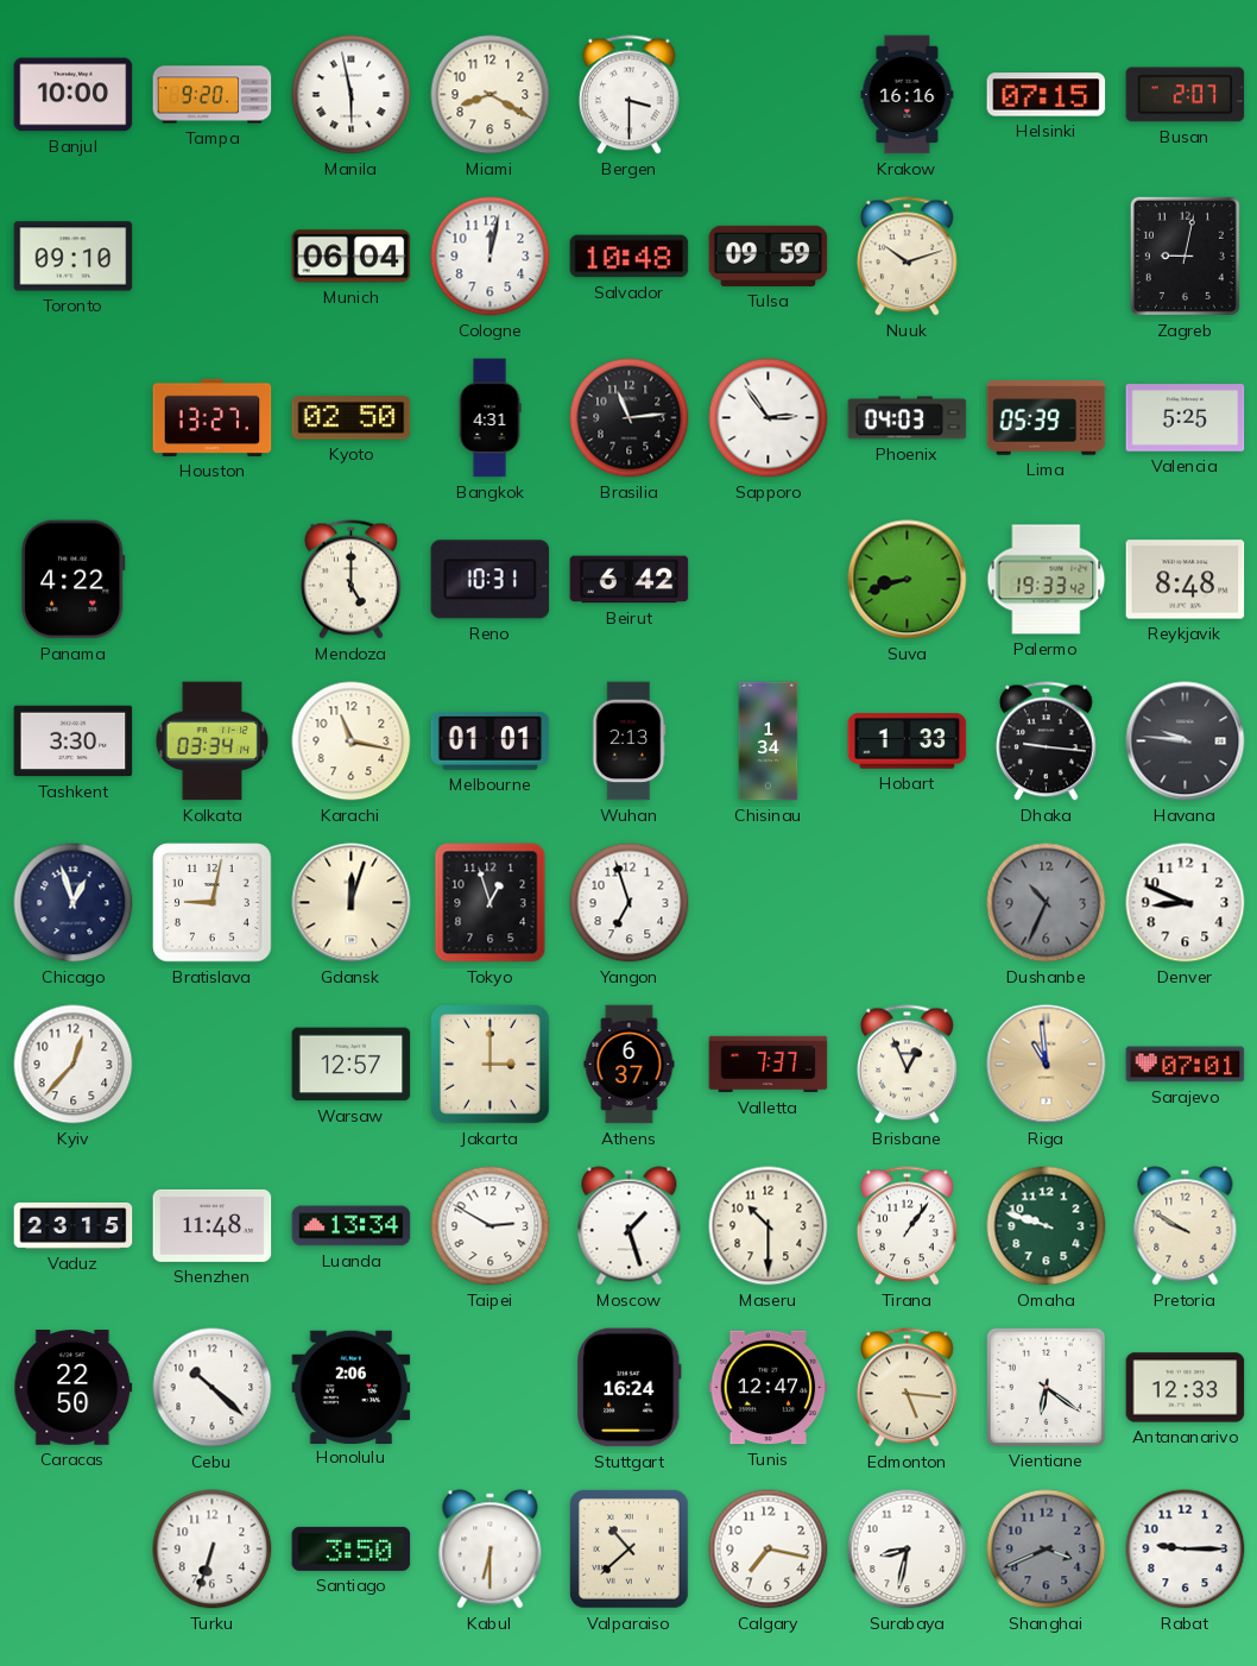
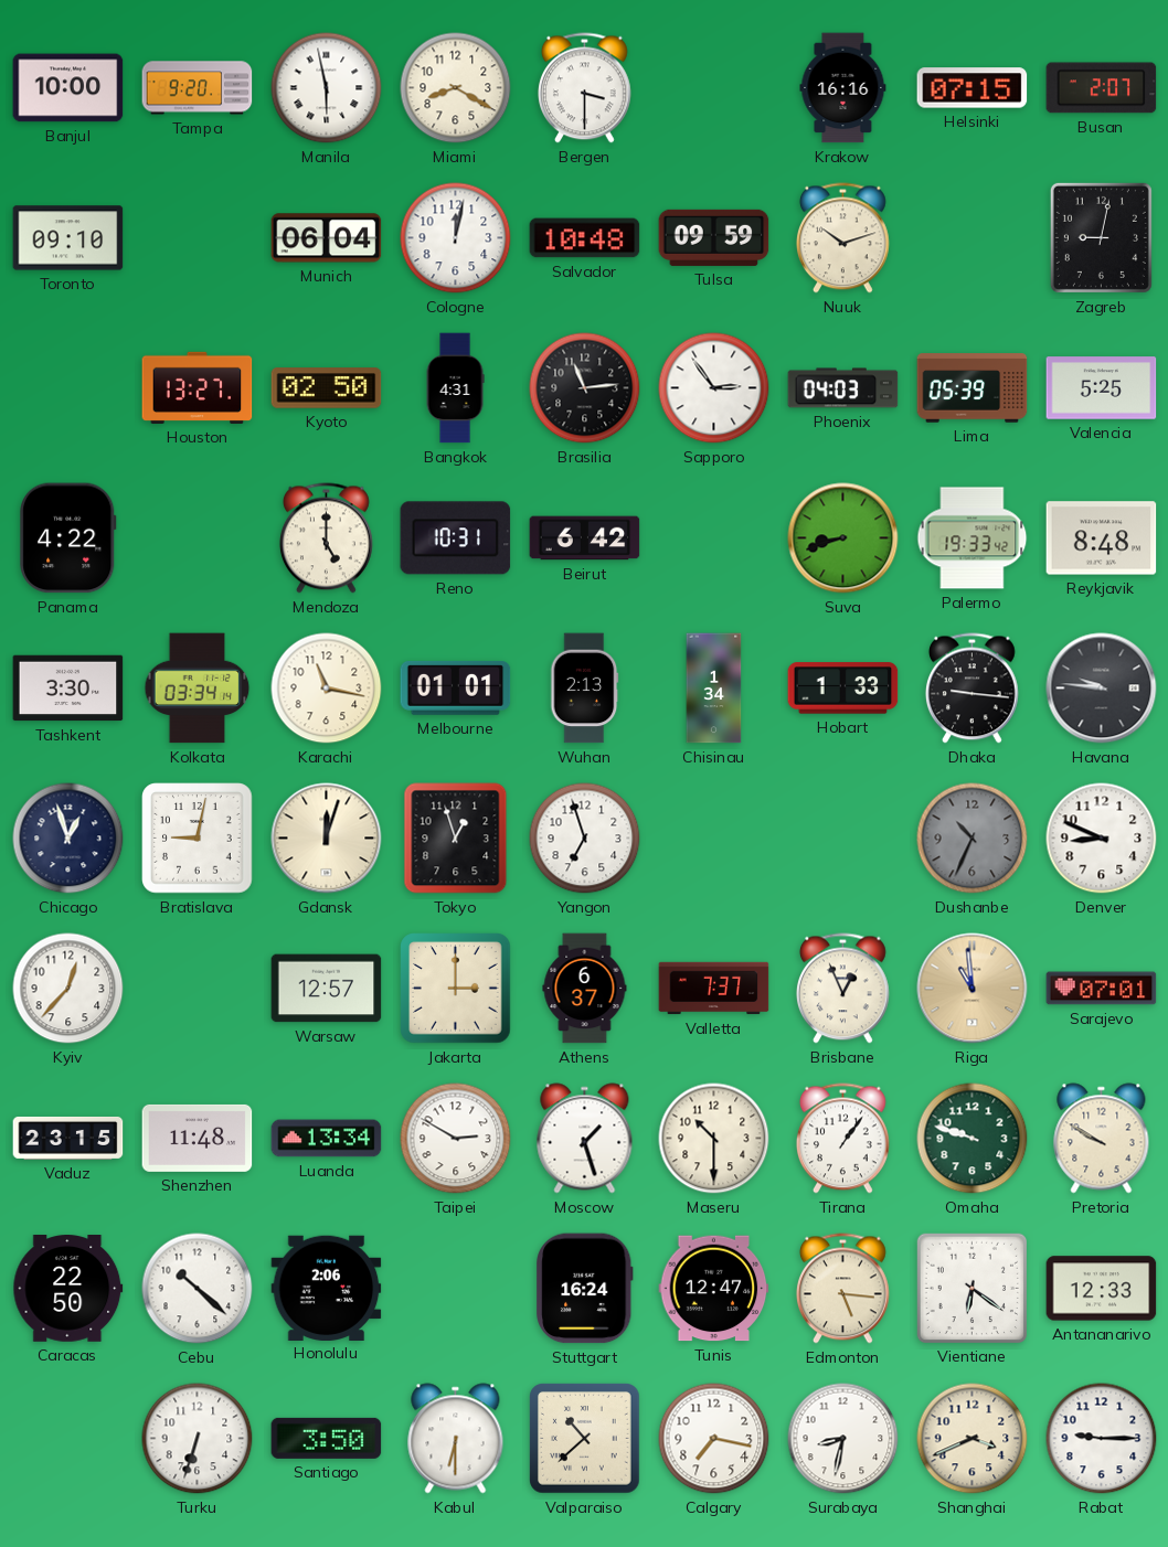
Shanghai dial: grey -> cream (973, 1439)
